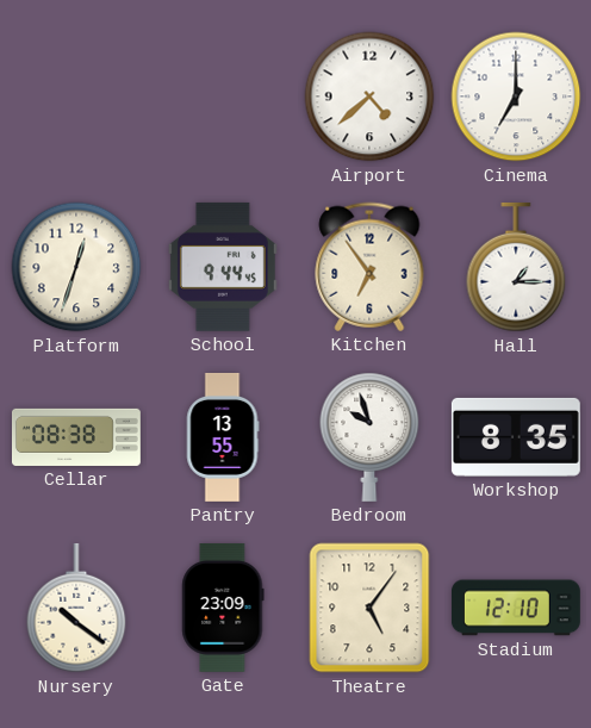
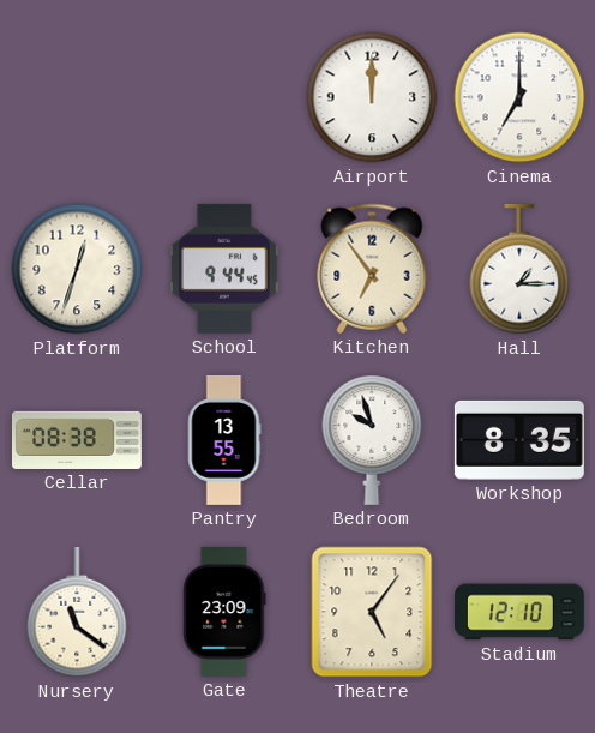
Airport: 4:38 -> 12:00 (372, 97)
Nursery: 10:21 -> 11:21 (77, 612)
